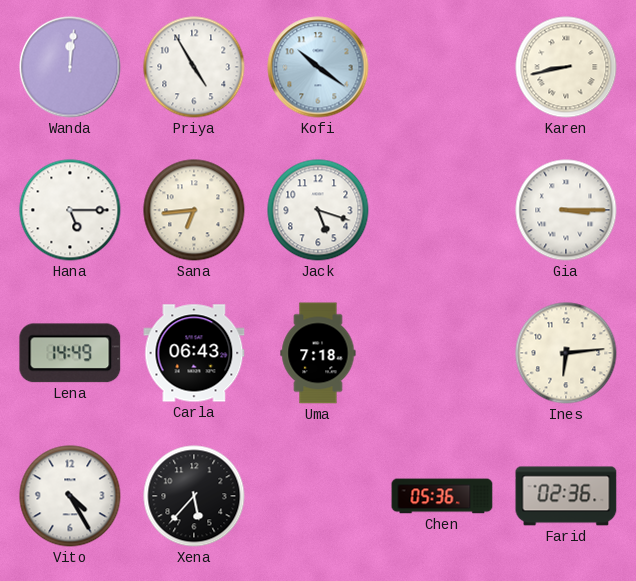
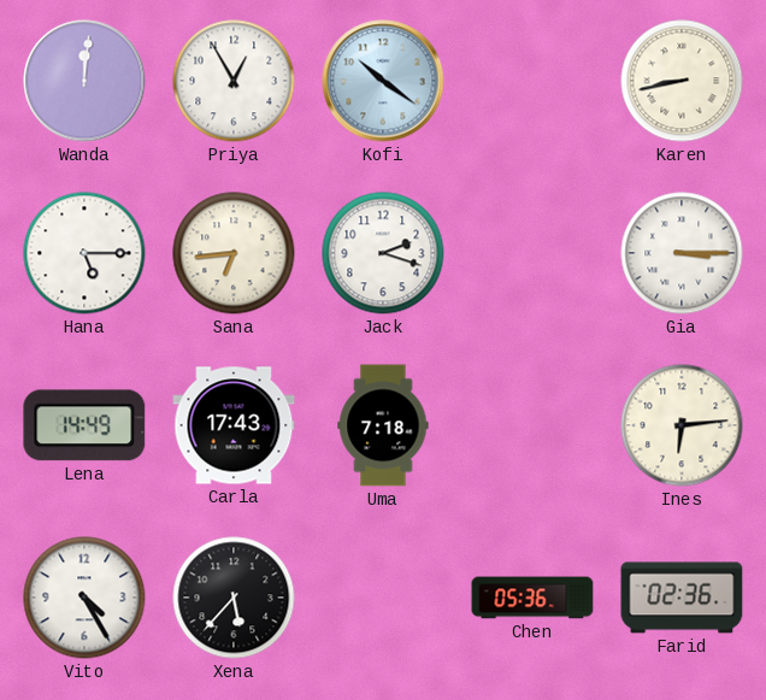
Priya: 4:55 -> 12:55 (234, 81)
Jack: 5:18 -> 2:18 (383, 253)
Carla: 06:43 -> 17:43 (234, 425)
